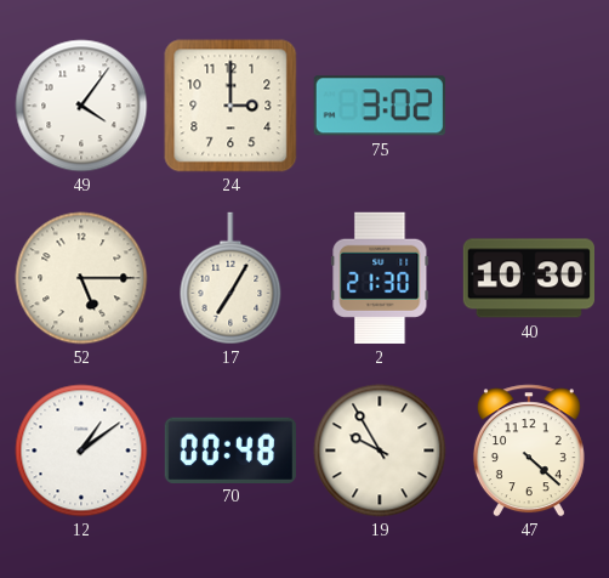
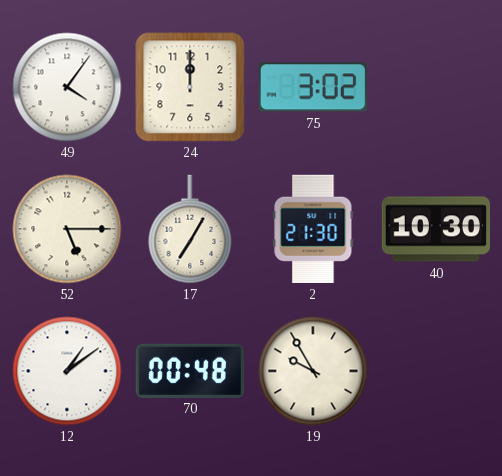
24: 3:00 -> 12:00 (190, 87)
47: 4:22 -> none (529, 450)
